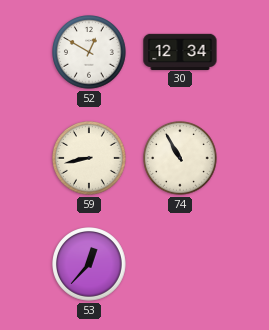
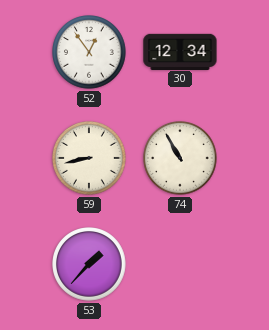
52: 12:50 -> 12:54 (89, 52)
53: 12:37 -> 1:37 (89, 264)
